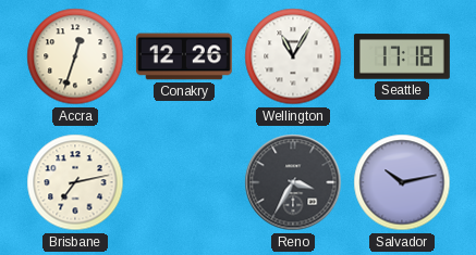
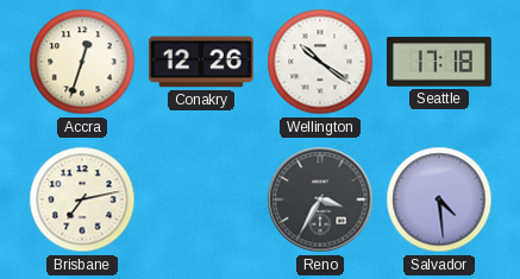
Wellington: 11:05 -> 10:21 (320, 62)
Salvador: 10:13 -> 4:29 (439, 199)
